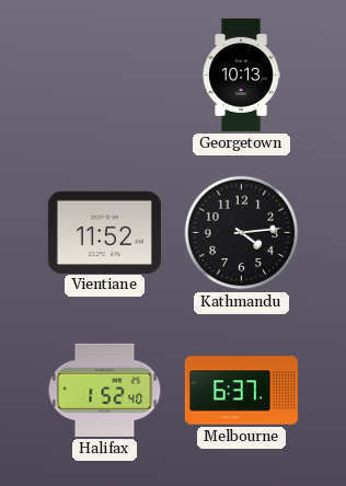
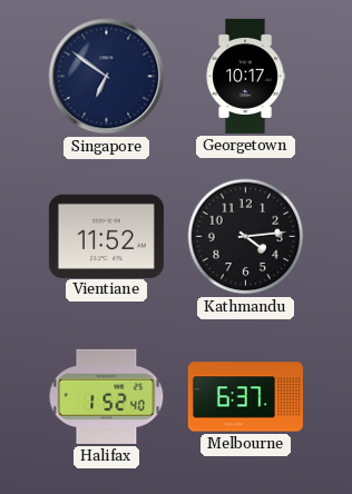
Singapore: none -> 6:51 (107, 77)
Georgetown: 10:13 -> 10:17 (245, 76)
